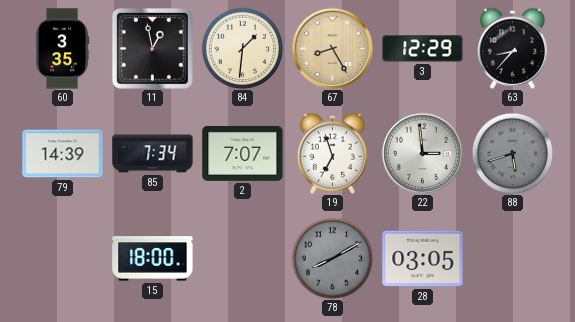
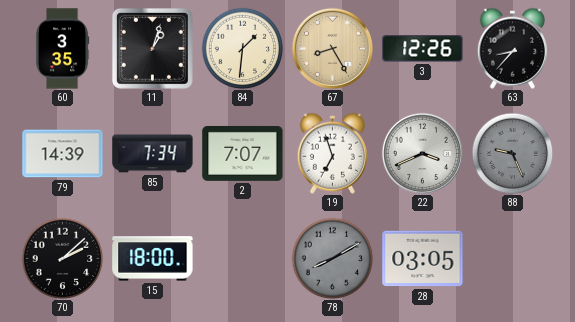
11: 12:58 -> 1:03 (152, 48)
3: 12:29 -> 12:26 (423, 49)
22: 2:59 -> 3:41 (422, 153)
88: 5:42 -> 9:26 (512, 153)
70: none -> 2:08 (62, 258)
